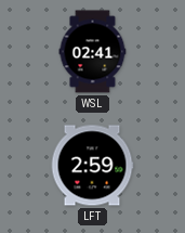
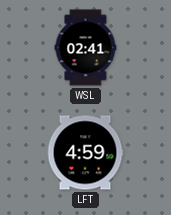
LFT: 2:59 -> 4:59 (85, 153)
